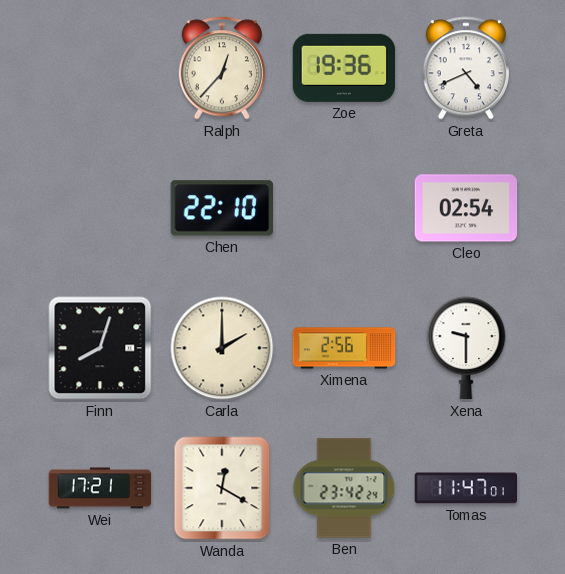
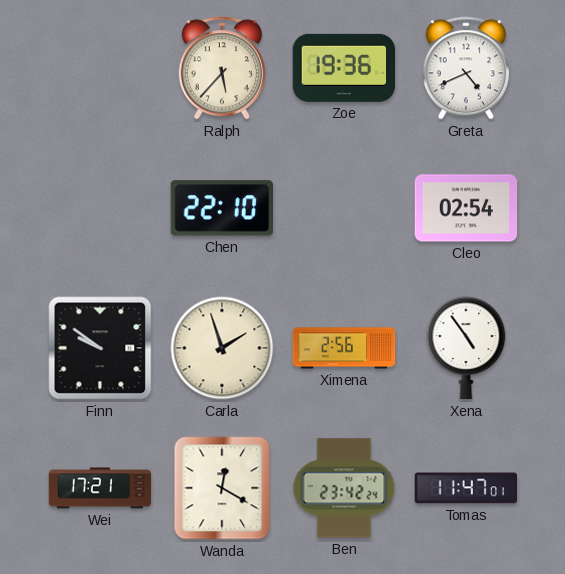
Ralph: 12:37 -> 5:37 (222, 68)
Finn: 8:03 -> 9:51 (100, 348)
Carla: 2:00 -> 1:57 (222, 348)
Xena: 9:30 -> 4:54 (466, 348)
